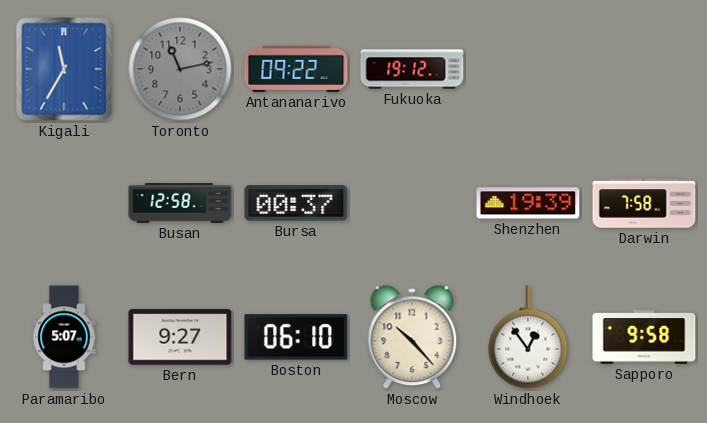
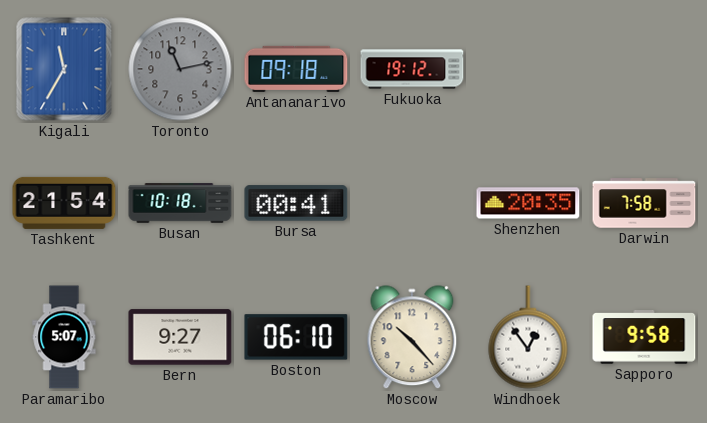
Antananarivo: 09:22 -> 09:18 (296, 69)
Tashkent: none -> 21:54 (64, 203)
Busan: 12:58 -> 10:18 (180, 203)
Bursa: 00:37 -> 00:41 (296, 203)
Shenzhen: 19:39 -> 20:35 (528, 203)
